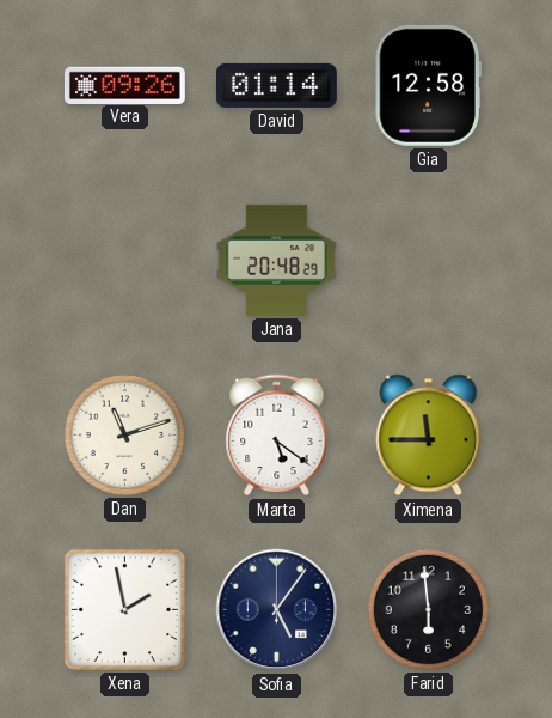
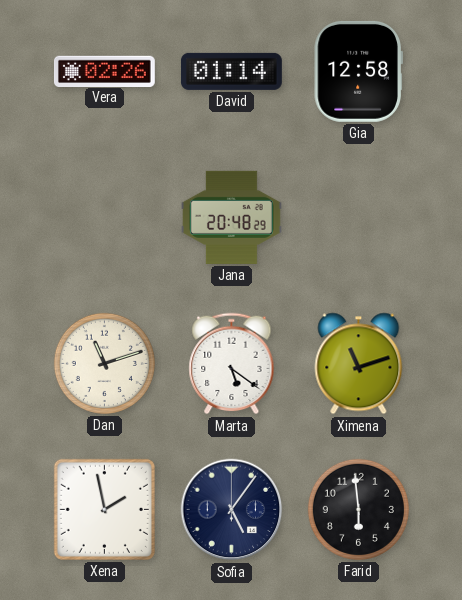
Vera: 09:26 -> 02:26 (104, 71)
Ximena: 11:45 -> 11:12 (359, 364)
